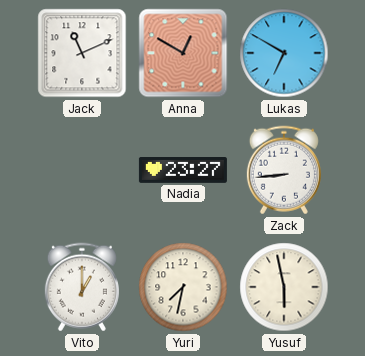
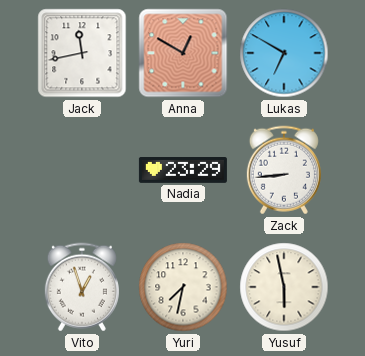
Jack: 11:11 -> 11:43 (82, 53)
Nadia: 23:27 -> 23:29 (183, 171)
Vito: 1:00 -> 12:57 (82, 287)
